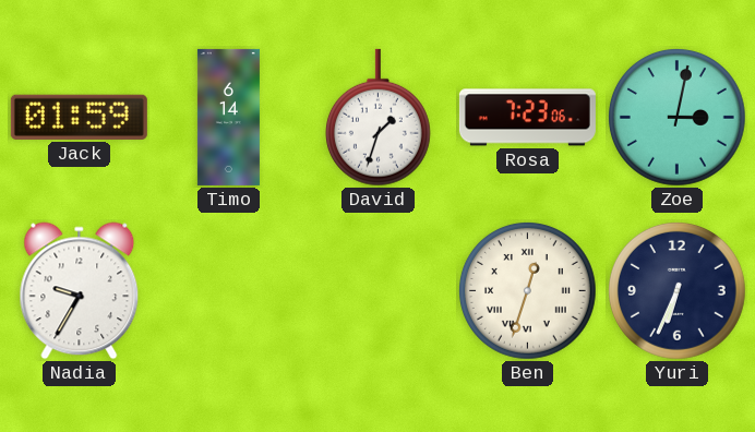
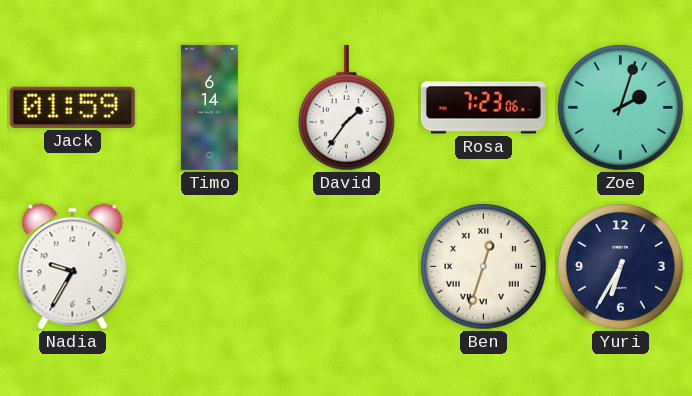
David: 1:33 -> 1:36 (346, 108)
Zoe: 3:02 -> 2:03 (621, 108)
Yuri: 6:34 -> 6:35 (621, 267)
